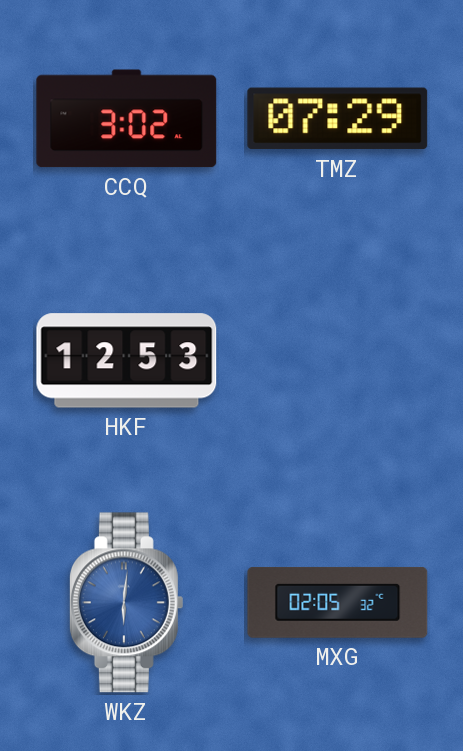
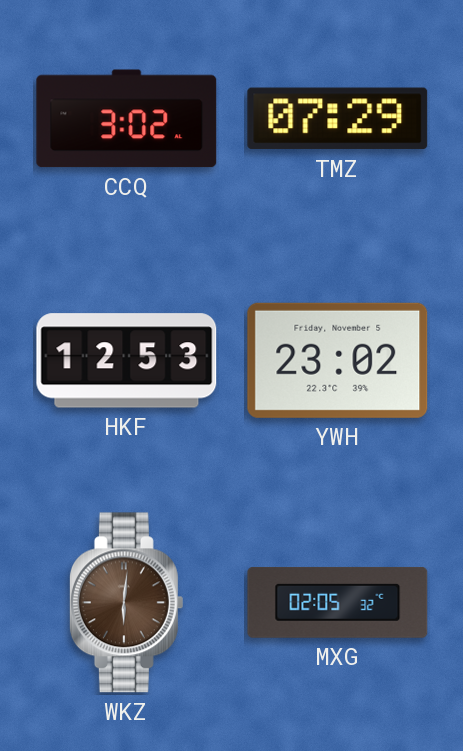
YWH: none -> 23:02 (338, 360)
WKZ dial: blue -> brown (126, 603)
